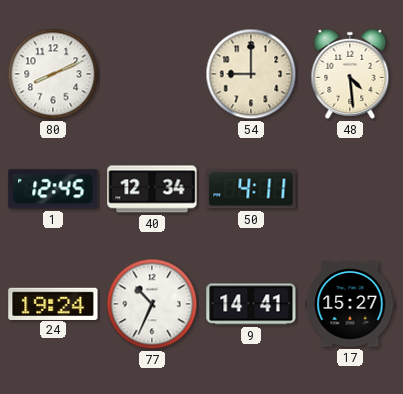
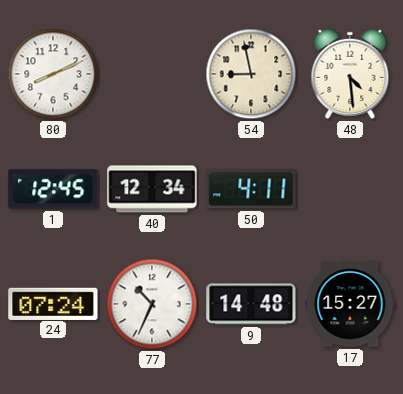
54: 9:00 -> 8:58 (251, 74)
24: 19:24 -> 07:24 (53, 303)
9: 14:41 -> 14:48 (251, 304)
